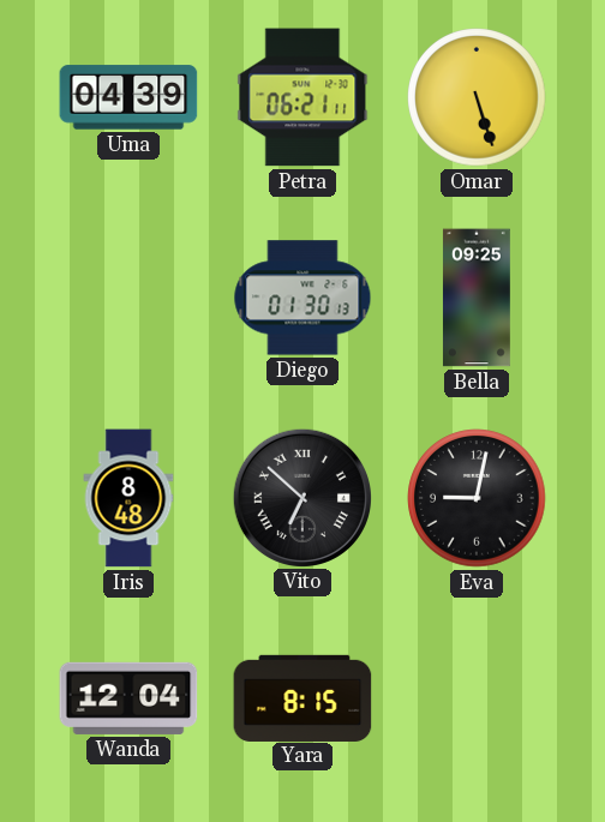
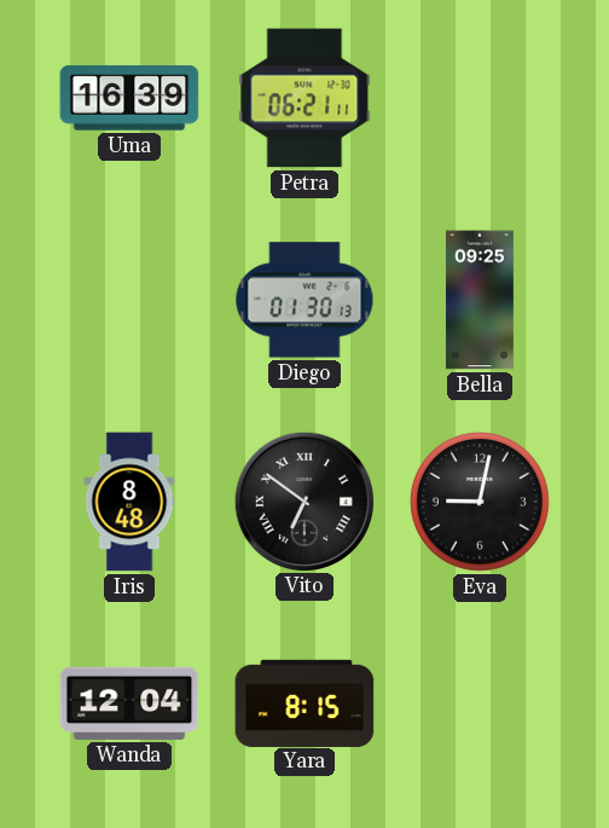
Uma: 04:39 -> 16:39 (129, 98)
Omar: 5:27 -> none (477, 97)
Vito: 6:52 -> 6:51 (303, 500)
